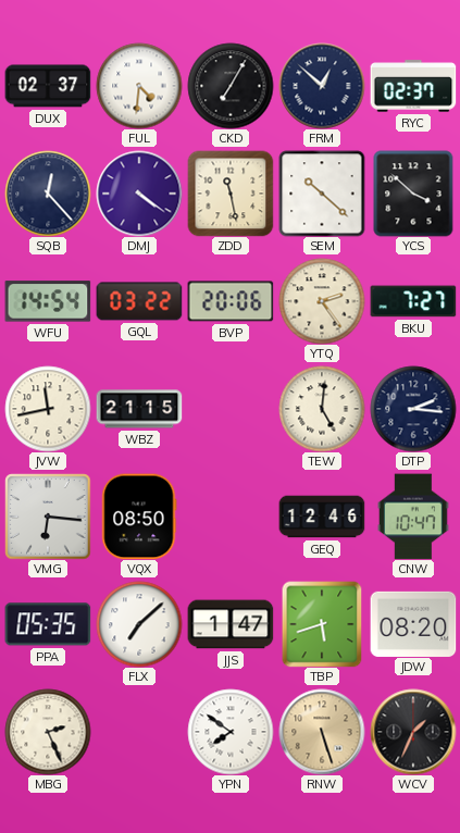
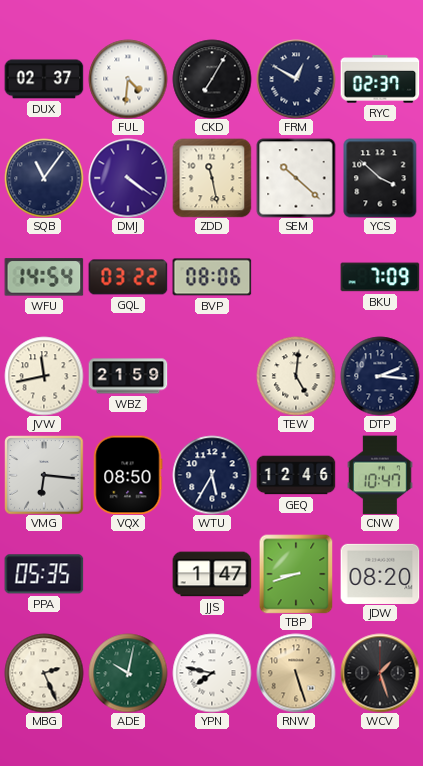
FRM: 12:52 -> 12:50 (296, 79)
SQB: 12:23 -> 11:06 (44, 178)
BVP: 20:06 -> 08:06 (212, 277)
YTQ: 2:24 -> none (322, 301)
BKU: 7:27 -> 7:09 (380, 277)
WBZ: 21:15 -> 21:59 (128, 376)
WTU: none -> 5:35 (212, 475)
FLX: 7:08 -> none (139, 624)
TBP: 5:42 -> 8:42 (296, 574)
ADE: none -> 10:02 (128, 673)
YPN: 7:51 -> 7:47 (212, 673)
WCV: 1:34 -> 1:27 (380, 673)
